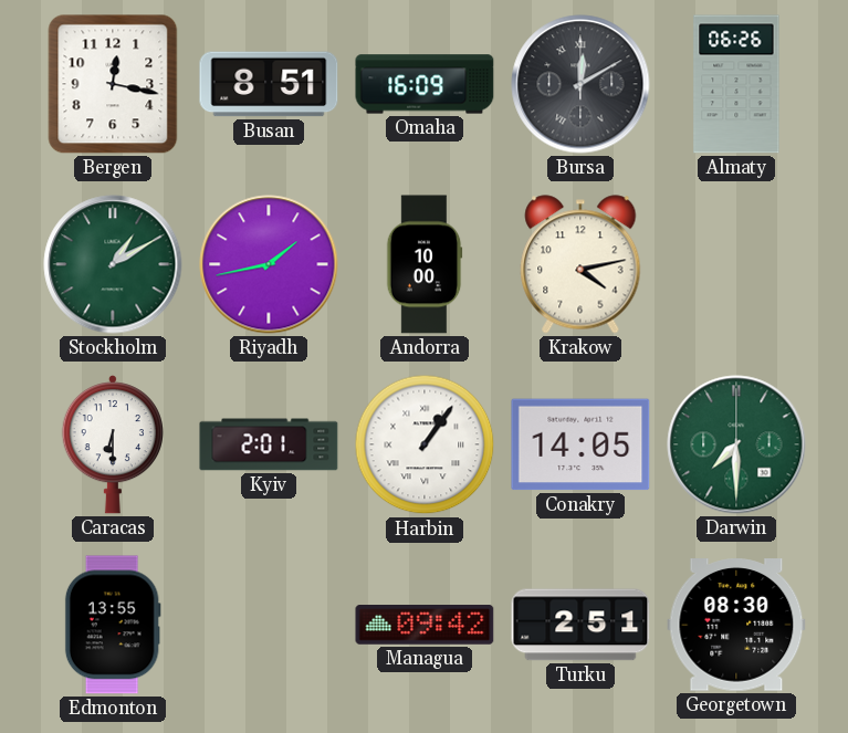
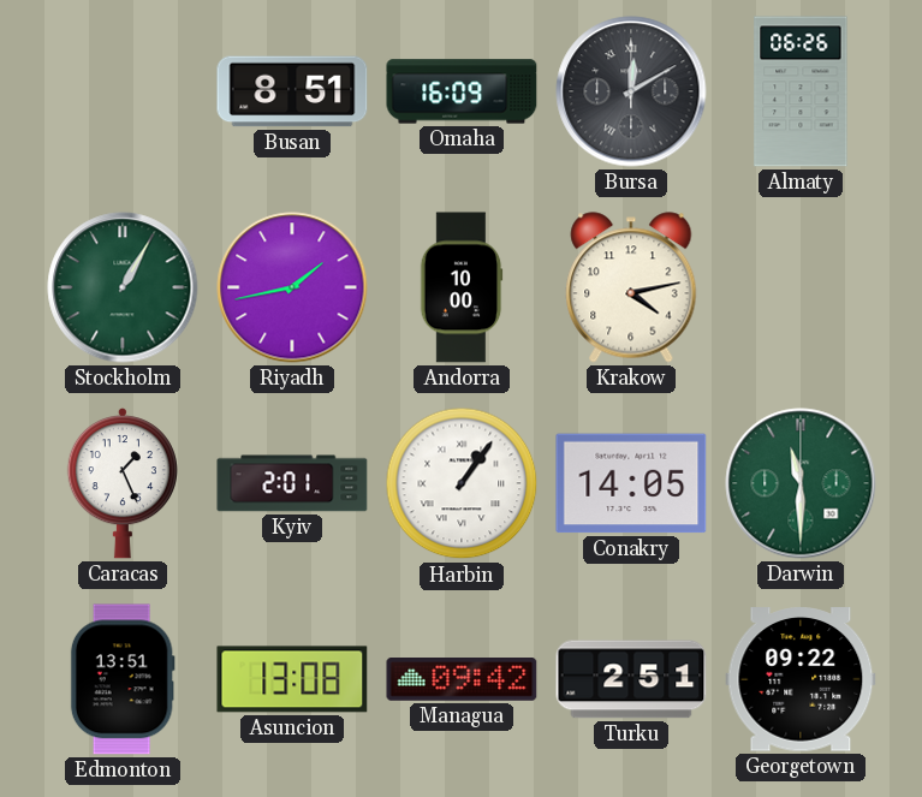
Bergen: 12:17 -> none (113, 84)
Stockholm: 1:10 -> 1:05 (123, 287)
Caracas: 6:30 -> 1:26 (123, 484)
Darwin: 7:30 -> 11:30 (801, 483)
Edmonton: 13:55 -> 13:51 (123, 679)
Asuncion: none -> 13:08 (292, 679)
Georgetown: 08:30 -> 09:22 (801, 679)
